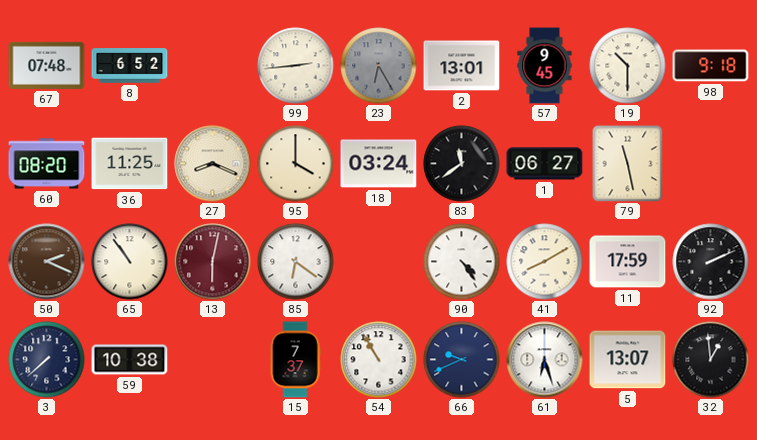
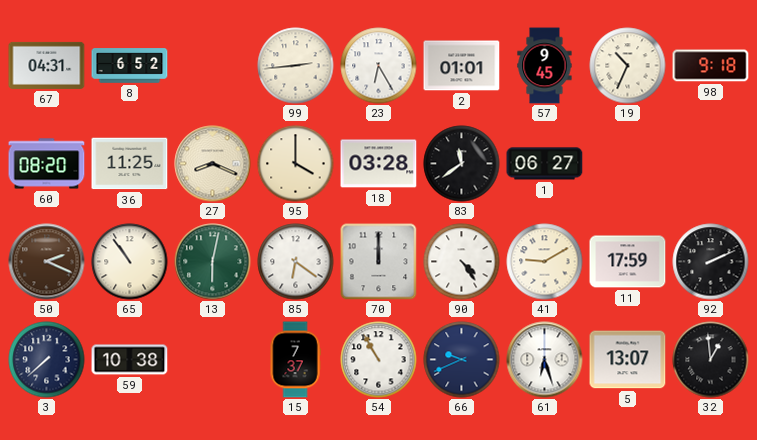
67: 07:48 -> 04:31 (47, 65)
23 dial: grey -> white (379, 66)
2: 13:01 -> 01:01 (462, 66)
19: 10:30 -> 10:34 (628, 66)
18: 03:24 -> 03:28 (379, 164)
79: 11:28 -> none (628, 163)
13 dial: burgundy -> green (213, 262)
70: none -> 12:00 (379, 262)
41: 8:10 -> 9:10 (545, 262)
